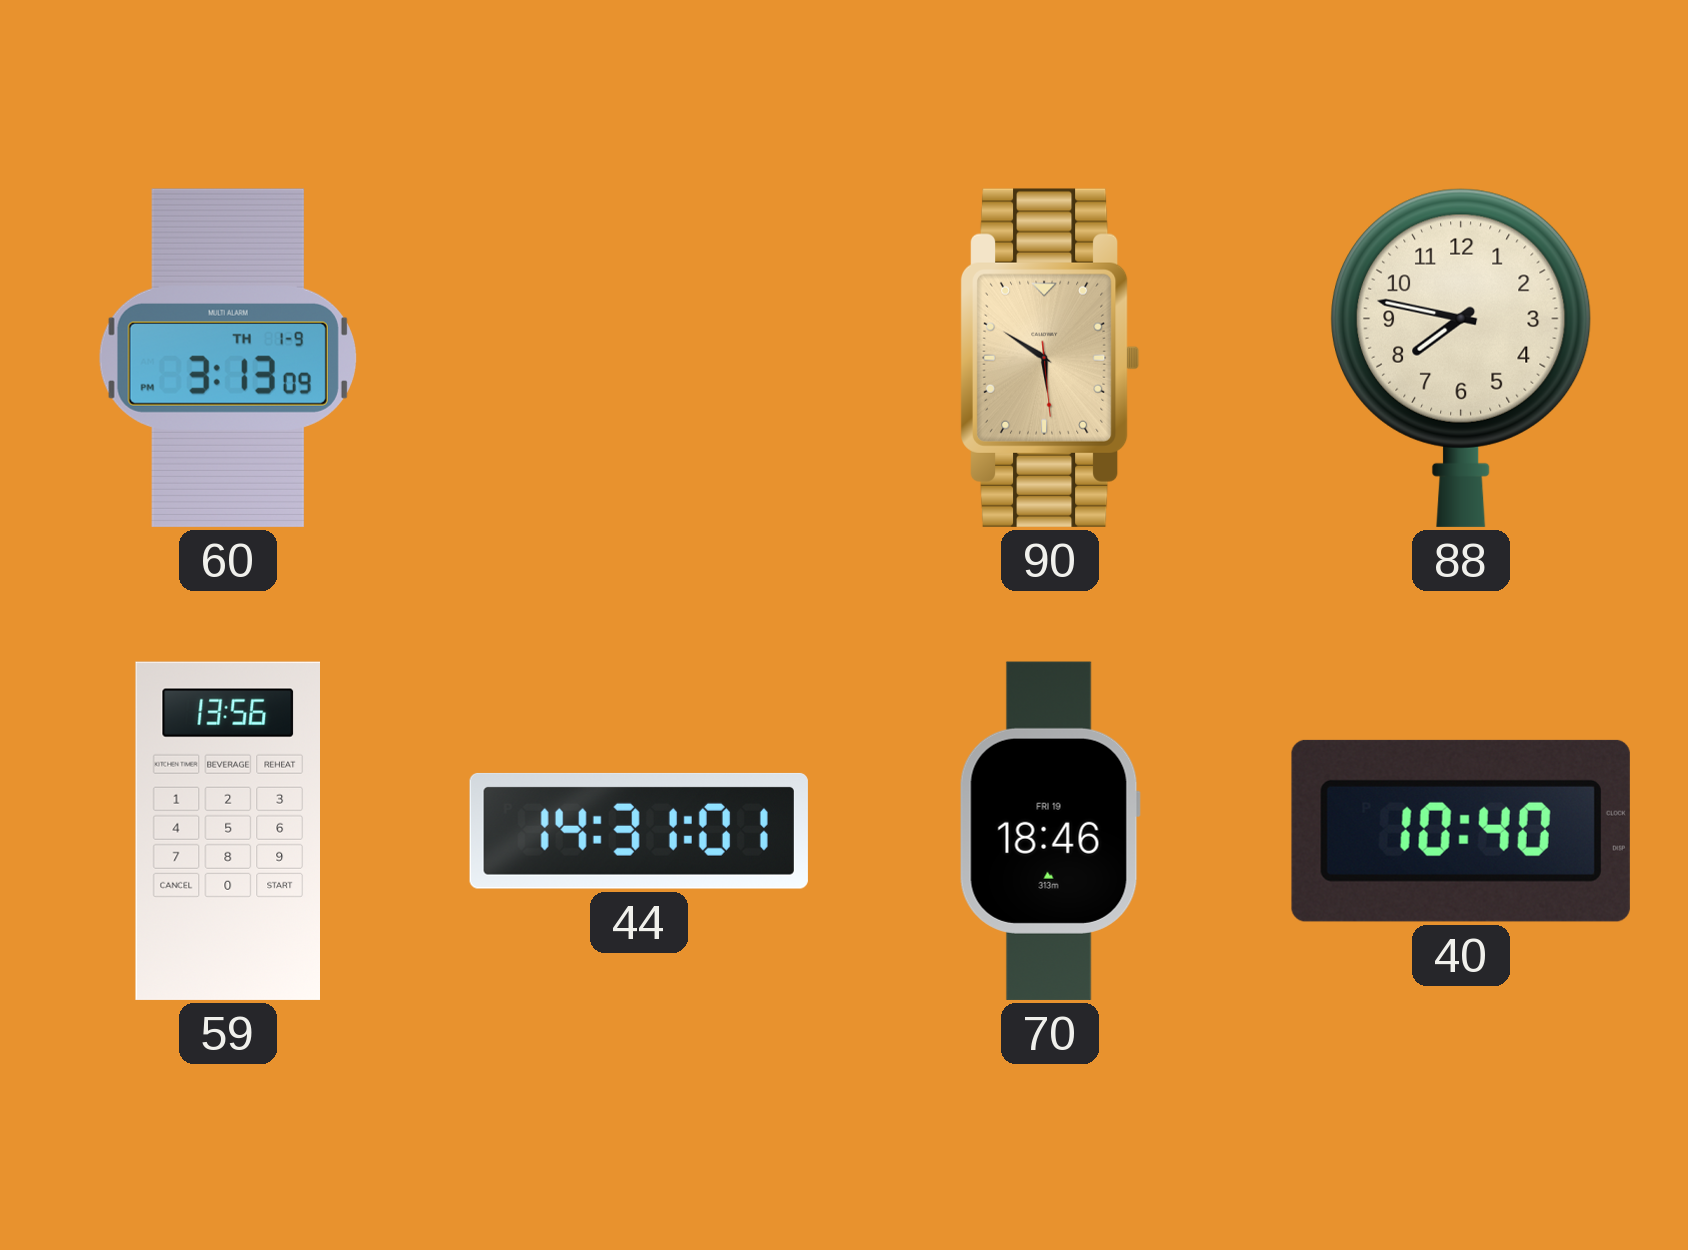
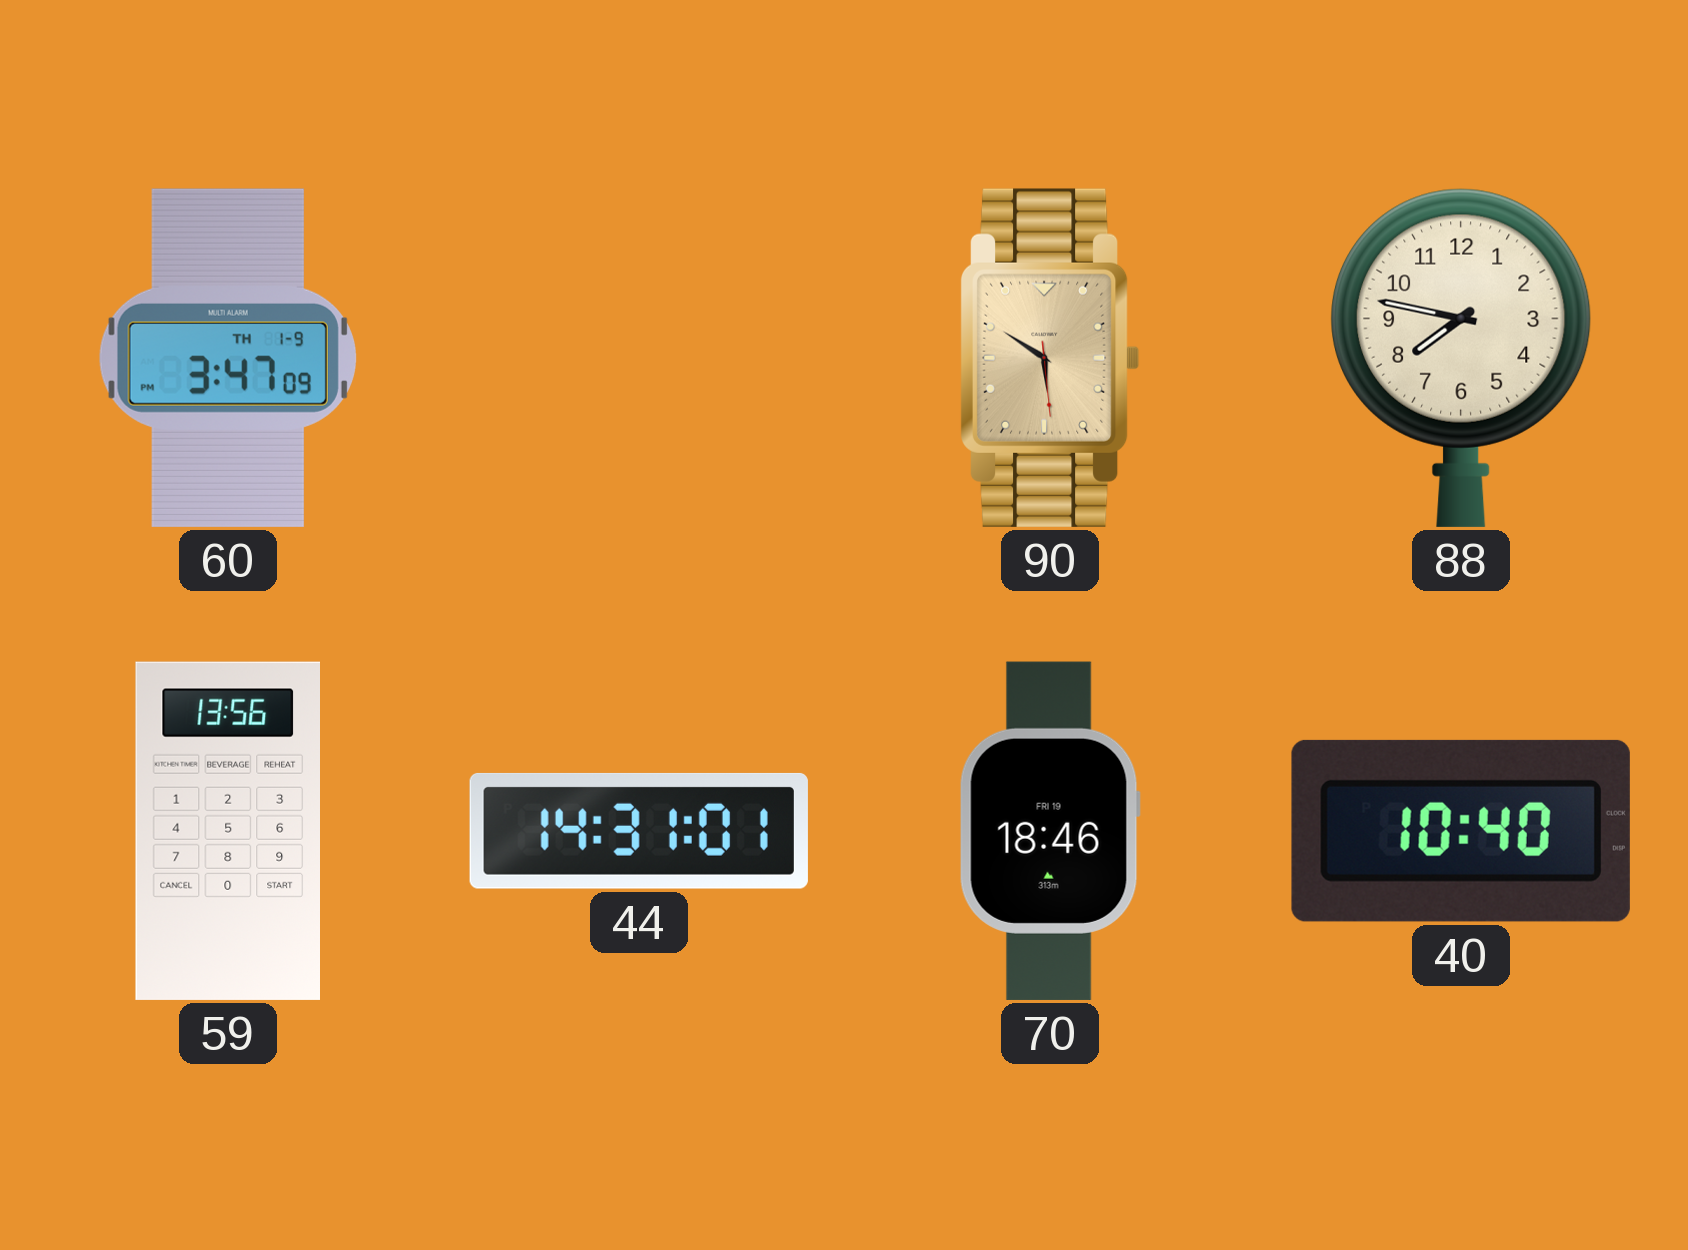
60: 3:13 -> 3:47 (228, 358)
